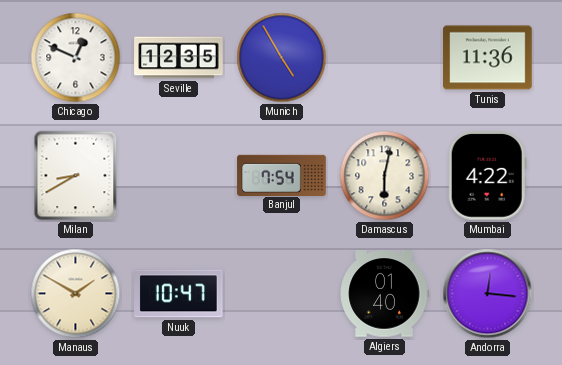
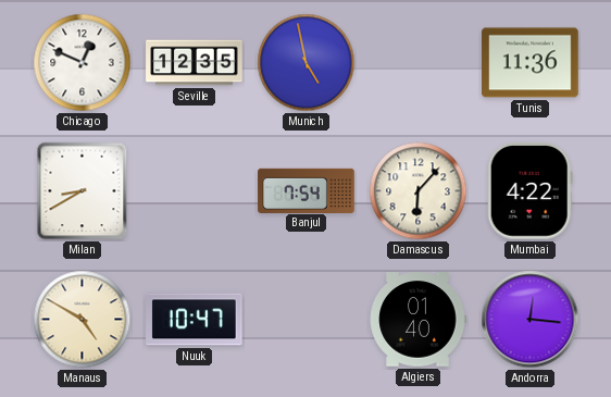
Munich: 4:55 -> 4:58 (307, 63)
Damascus: 6:02 -> 6:07 (419, 191)
Manaus: 1:50 -> 4:50 (83, 320)
